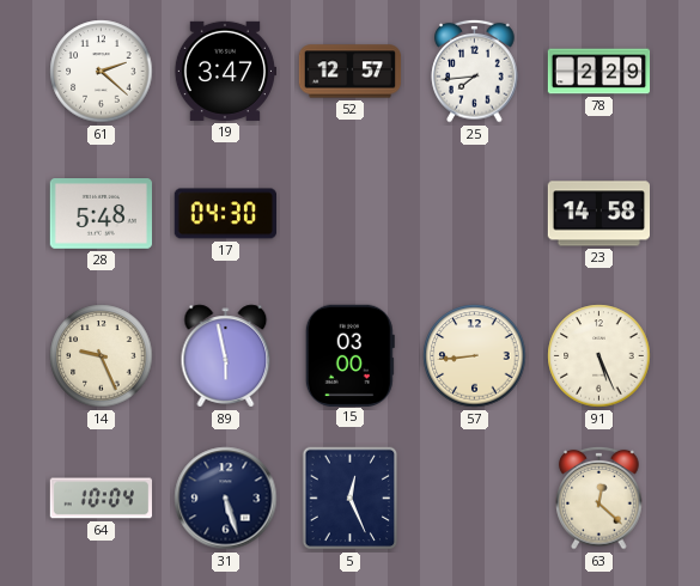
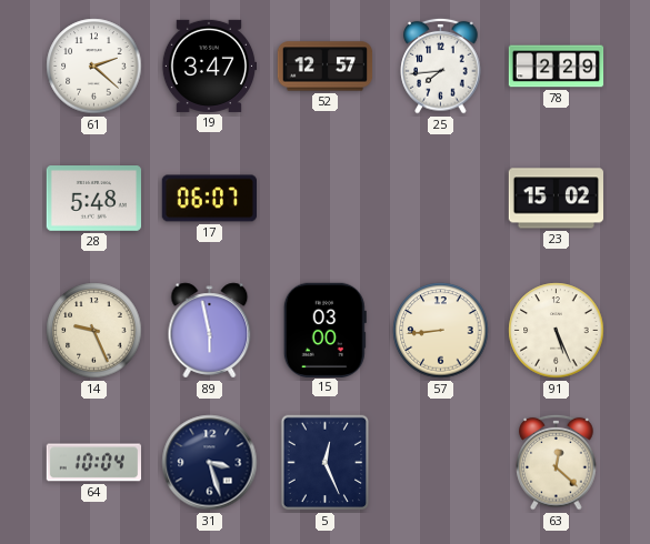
17: 04:30 -> 06:07 (209, 199)
23: 14:58 -> 15:02 (556, 199)
31: 5:27 -> 3:27 (210, 463)
